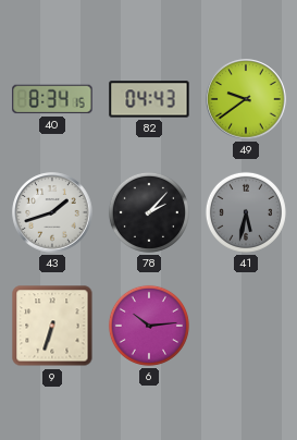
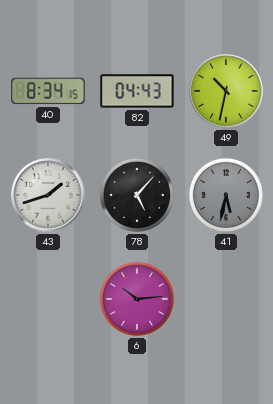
49: 9:39 -> 10:32 (226, 91)
78: 2:07 -> 5:07 (137, 195)
9: 6:33 -> none (52, 326)
